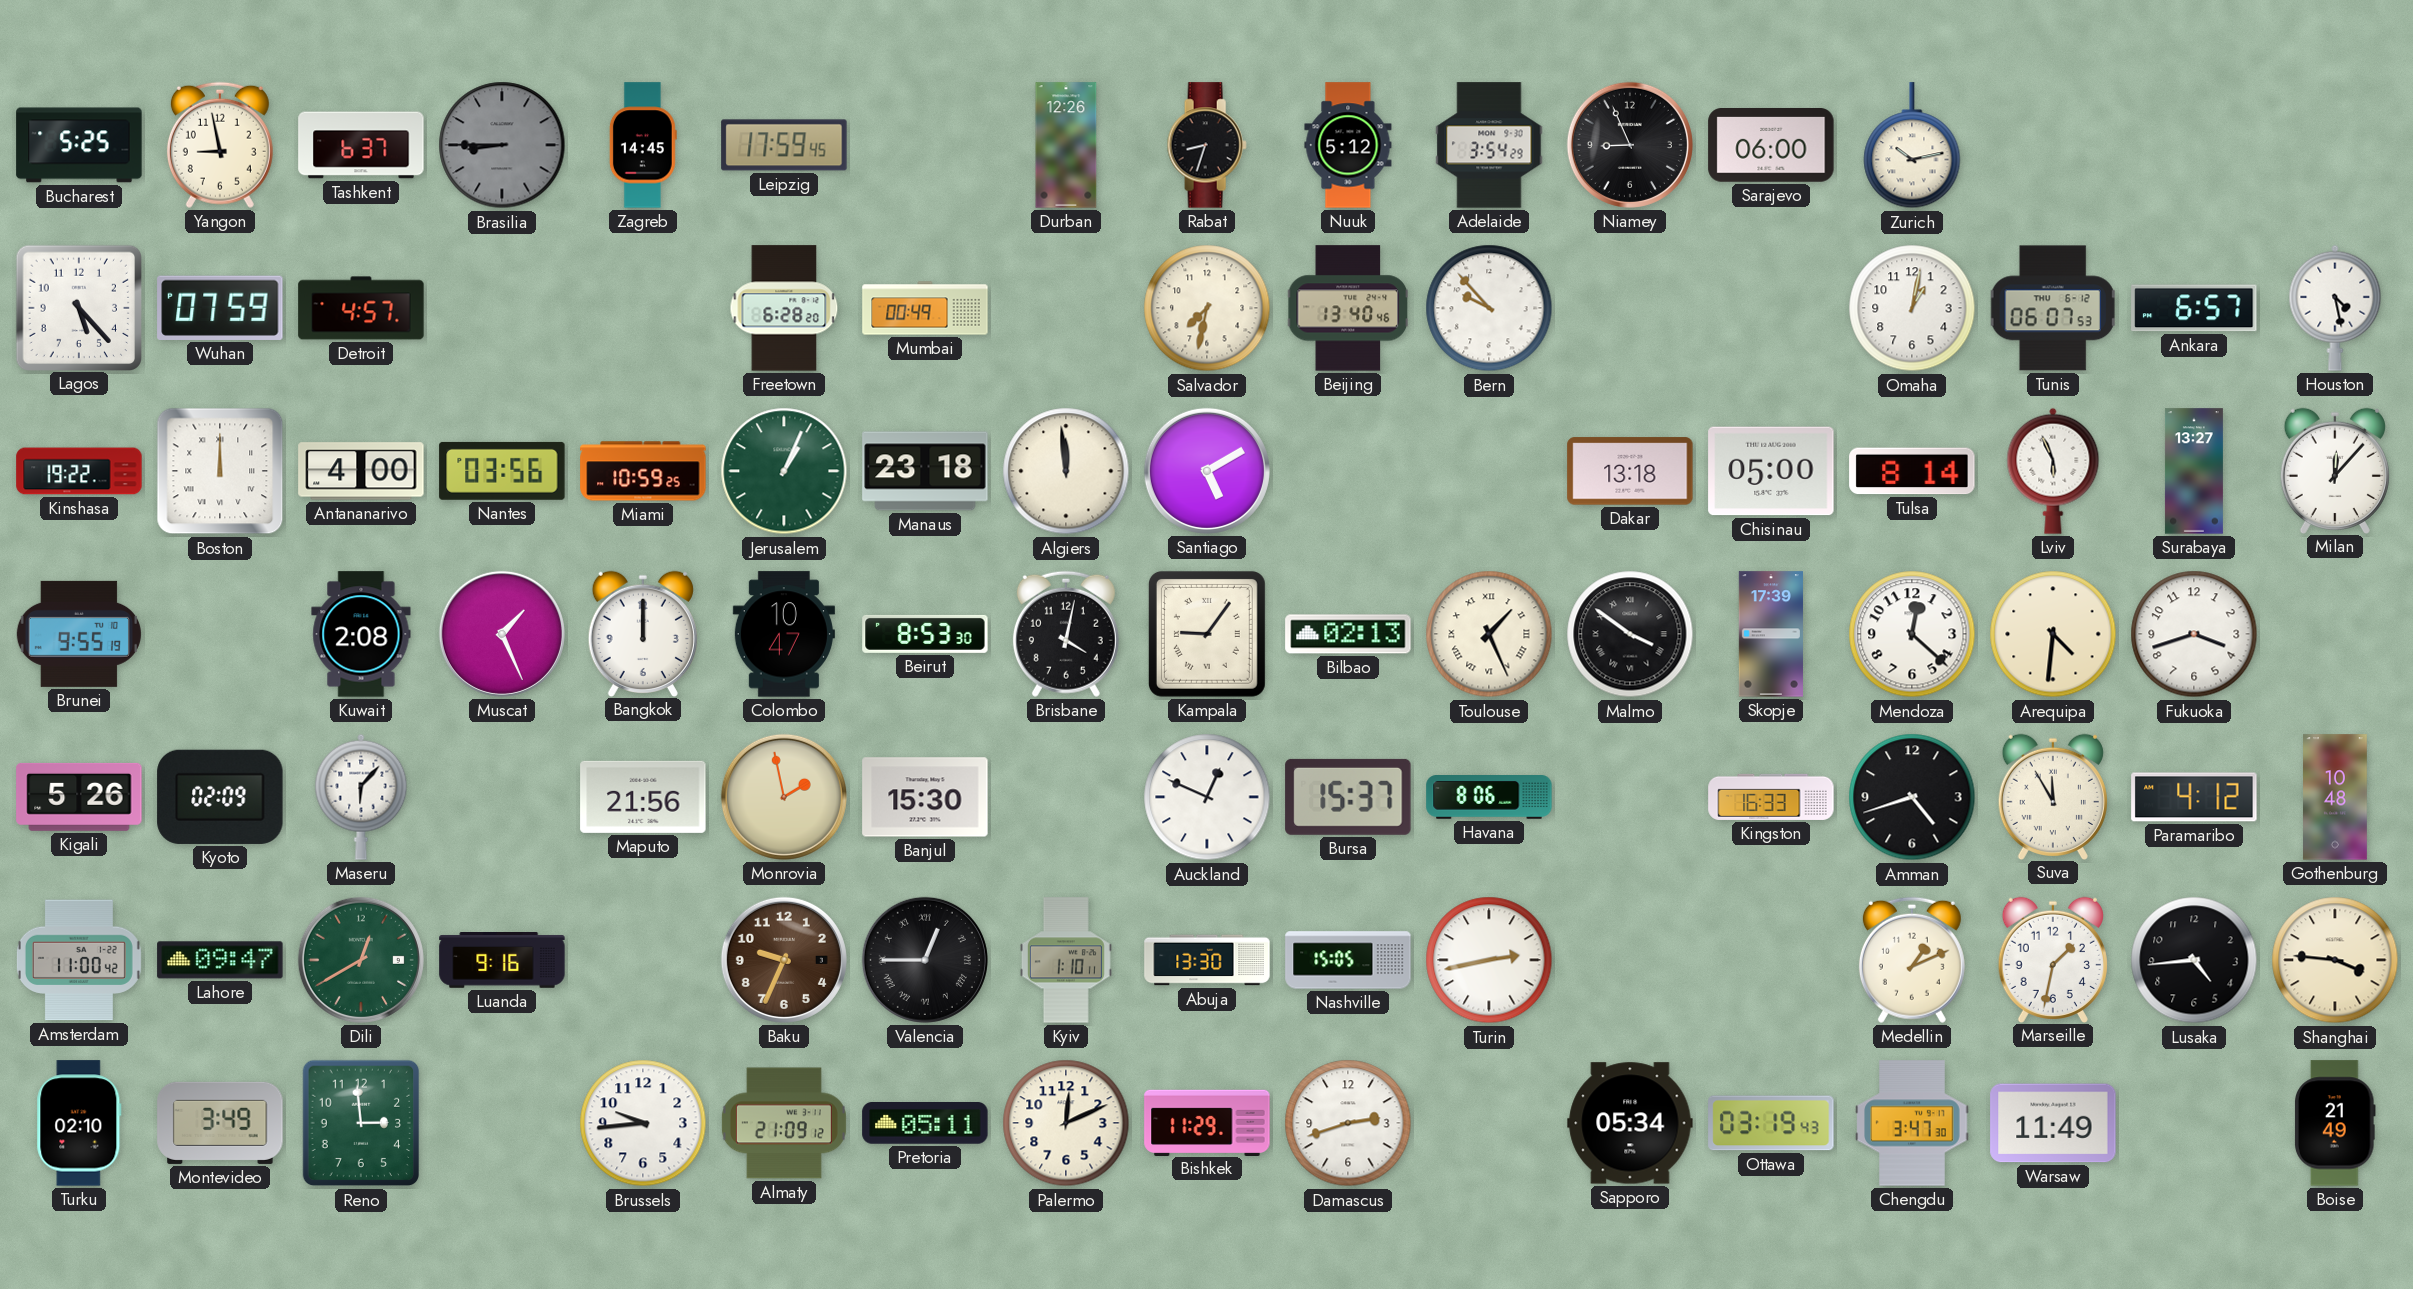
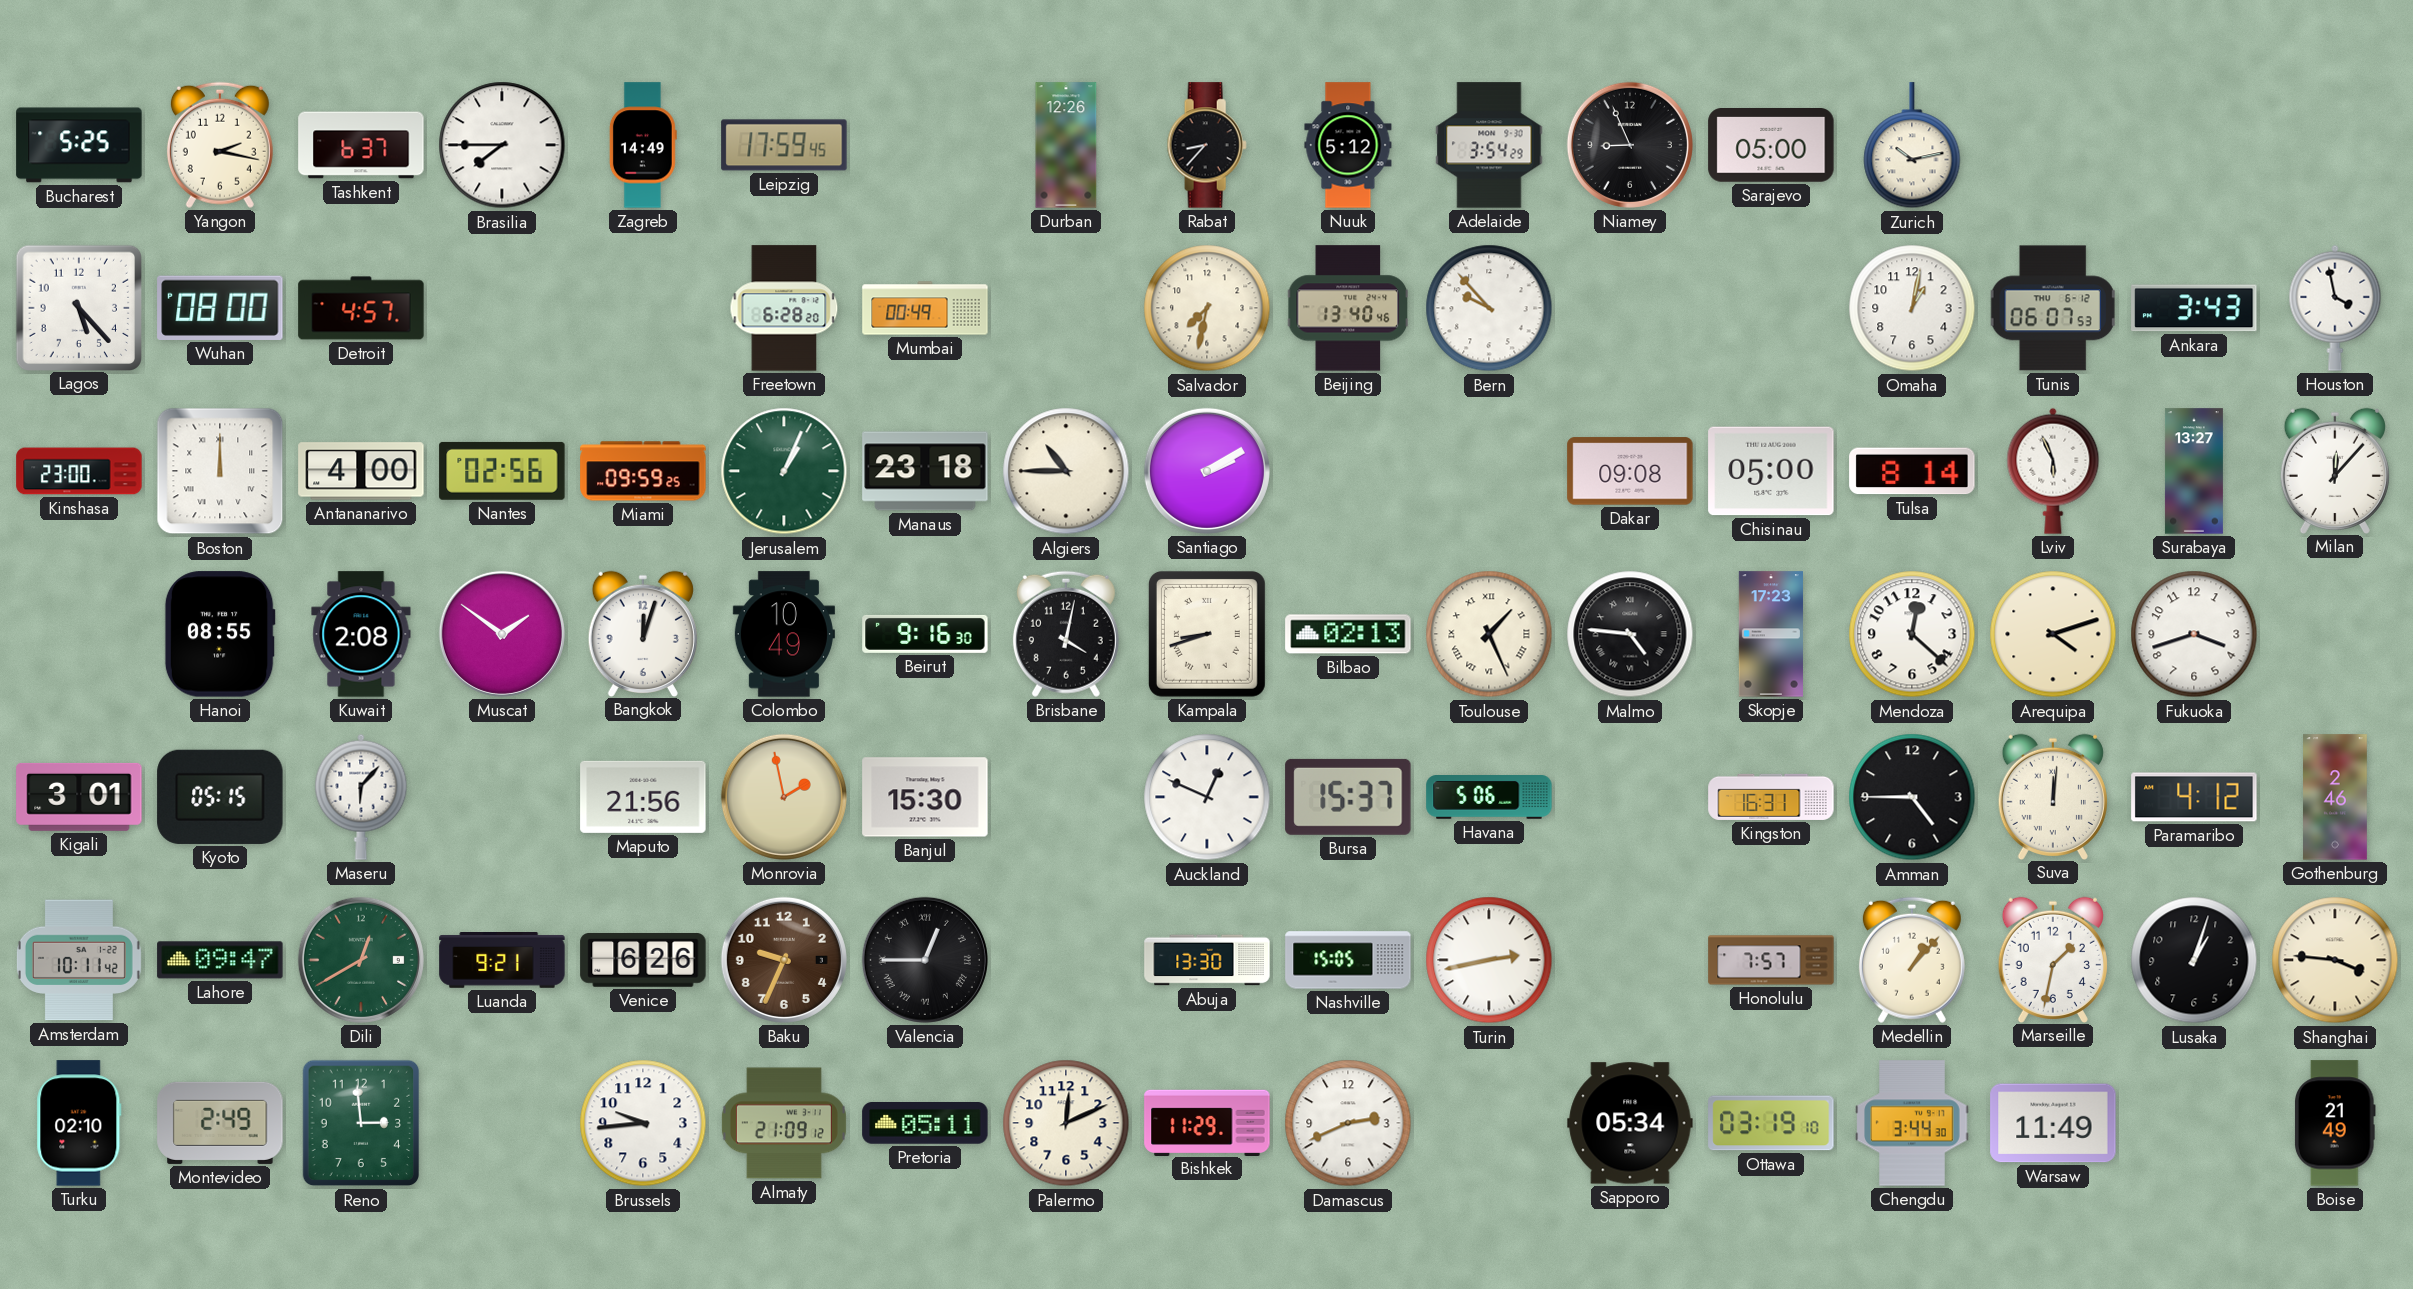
Yangon: 8:58 -> 2:17 (220, 145)
Brasilia: 8:45 -> 7:45 (502, 145)
Brasilia dial: grey -> white (502, 145)
Zagreb: 14:45 -> 14:49 (643, 145)
Rabat: 8:33 -> 8:37 (1207, 145)
Sarajevo: 06:00 -> 05:00 (1771, 145)
Wuhan: 07:59 -> 08:00 (220, 308)
Ankara: 6:57 -> 3:43 (2194, 308)
Houston: 4:28 -> 3:58 (2335, 308)
Kinshasa: 19:22 -> 23:00 (79, 471)
Nantes: 03:56 -> 02:56 (502, 471)
Miami: 10:59 -> 09:59 (643, 471)
Algiers: 11:59 -> 10:45 (1066, 471)
Santiago: 5:10 -> 2:10 (1207, 471)
Dakar: 13:18 -> 09:08 (1630, 471)
Brunei: 9:55 -> none (79, 634)
Hanoi: none -> 08:55 (220, 634)
Muscat: 1:26 -> 1:51 (502, 634)
Bangkok: 12:00 -> 12:03 (643, 633)
Colombo: 10:47 -> 10:49 (784, 634)
Beirut: 8:53 -> 9:16 (925, 634)
Kampala: 9:06 -> 8:42 (1207, 634)
Malmo: 3:51 -> 4:46 (1630, 634)
Skopje: 17:39 -> 17:23 (1771, 634)
Arequipa: 4:31 -> 4:12 (2053, 634)
Kigali: 5:26 -> 3:01 (79, 797)
Kyoto: 02:09 -> 05:15 (220, 797)
Havana: 8:06 -> 5:06 (1489, 798)
Kingston: 16:33 -> 16:31 (1771, 797)
Amman: 4:42 -> 4:45 (1912, 797)
Suva: 11:55 -> 12:01 (2053, 796)
Gothenburg: 10:48 -> 2:46 (2336, 797)
Amsterdam: 11:00 -> 10:11 (79, 960)
Luanda: 9:16 -> 9:21 (502, 961)
Venice: none -> 6:26 (643, 961)
Kyiv: 1:10 -> none (1066, 960)
Honolulu: none -> 7:57 (1771, 960)
Medellin: 1:11 -> 1:07 (1912, 960)
Lusaka: 4:44 -> 1:03 (2194, 960)
Montevideo: 3:49 -> 2:49 (220, 1123)
Damascus: 2:42 -> 2:41 (1348, 1123)
Ottawa: 03:19:43 -> 03:19:10 (1771, 1123)
Chengdu: 3:47 -> 3:44 (1912, 1123)
